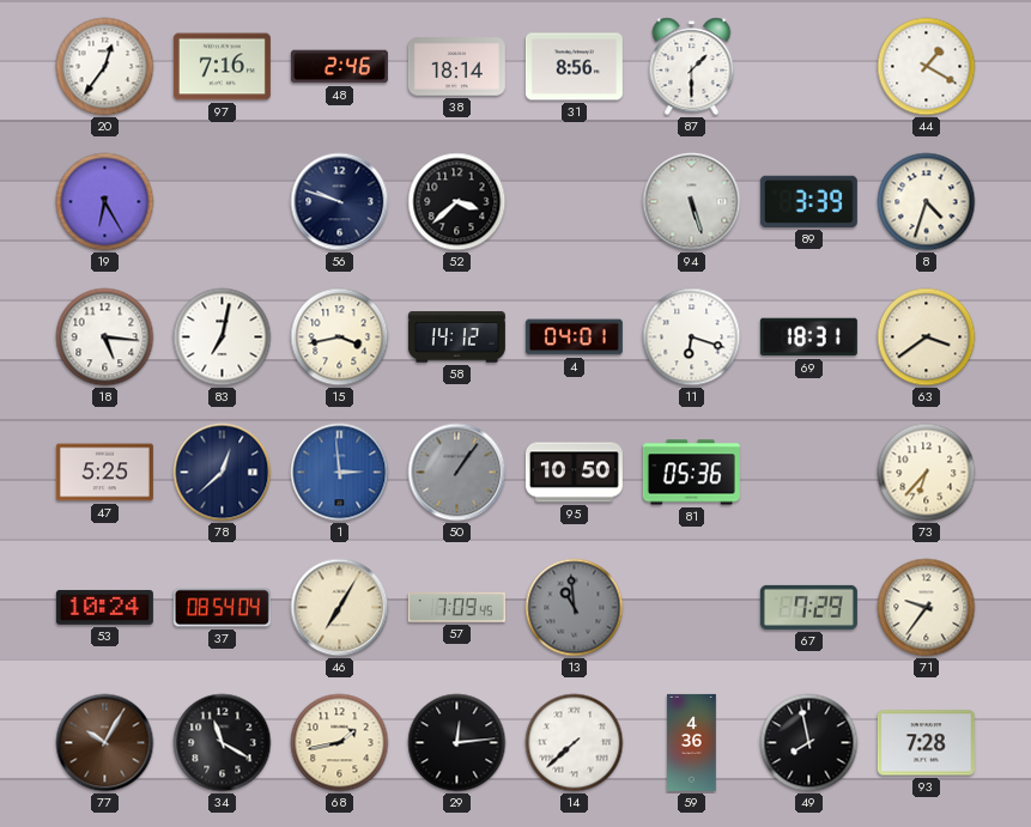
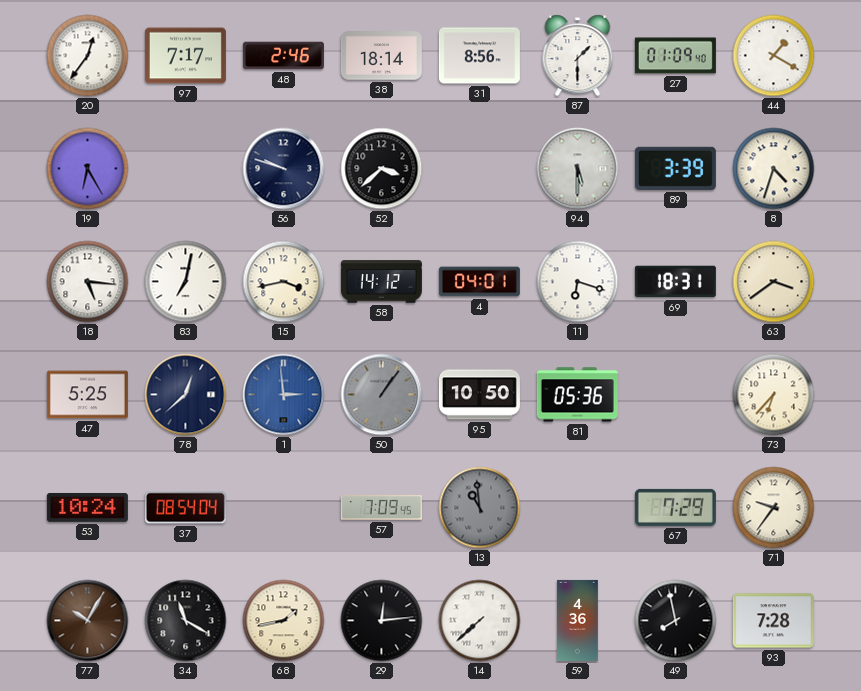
97: 7:16 -> 7:17 (185, 56)
27: none -> 01:09 (675, 56)
94: 5:27 -> 5:30 (578, 169)
46: 7:05 -> none (340, 608)
